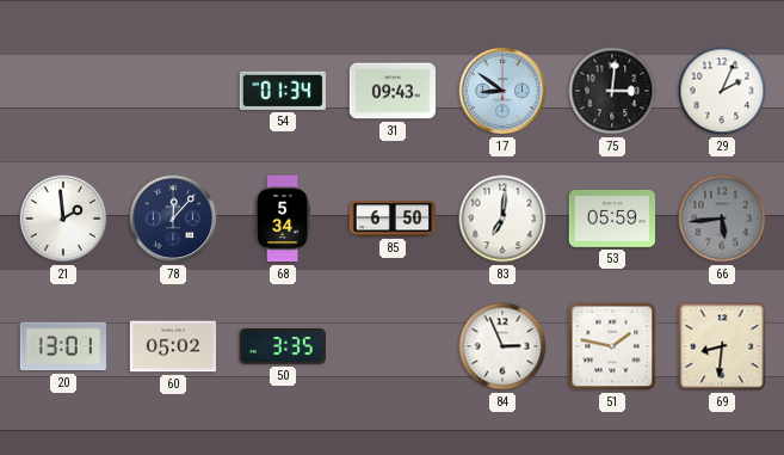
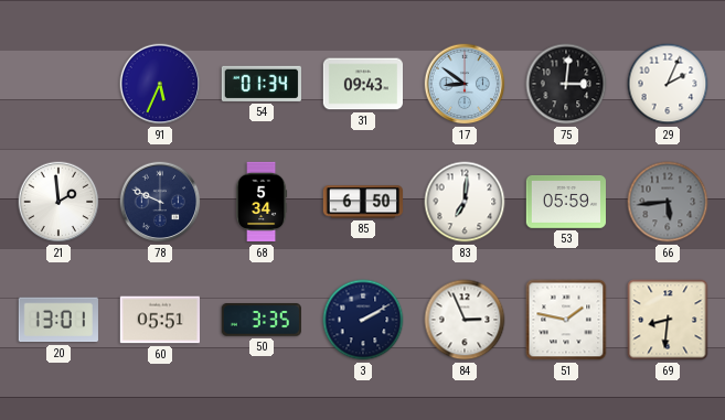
91: none -> 5:34 (160, 84)
78: 12:07 -> 9:49 (160, 202)
60: 05:02 -> 05:51 (159, 320)
3: none -> 2:10 (363, 320)
